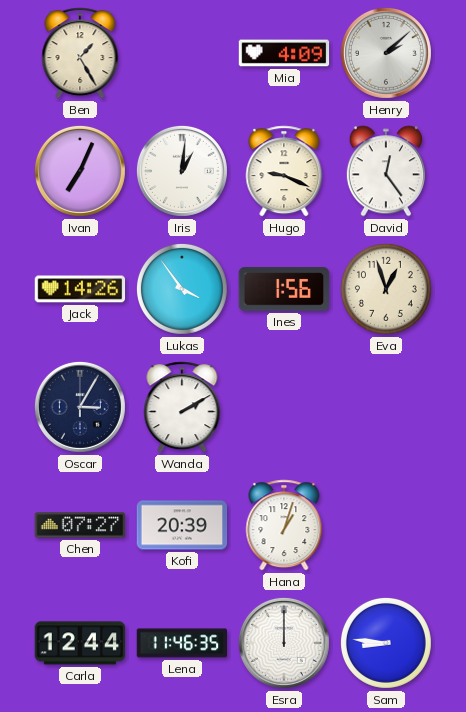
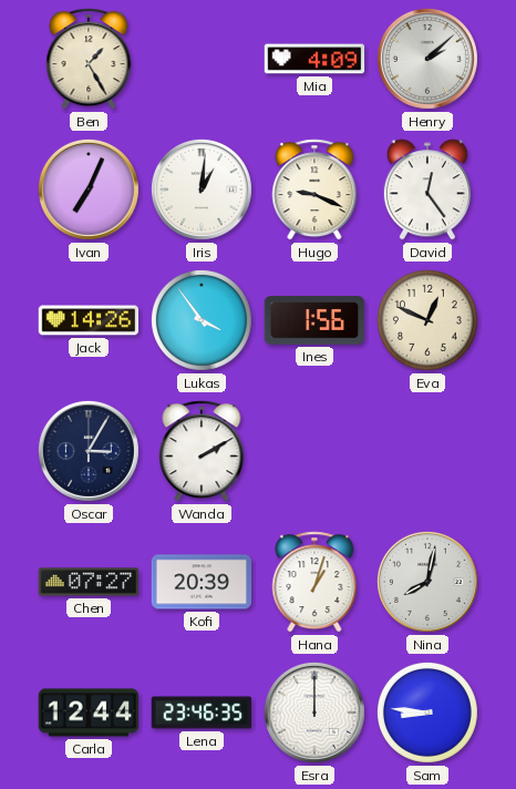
Eva: 12:57 -> 12:49 (427, 320)
Nina: none -> 8:02 (427, 582)
Lena: 11:46 -> 23:46 (202, 713)
